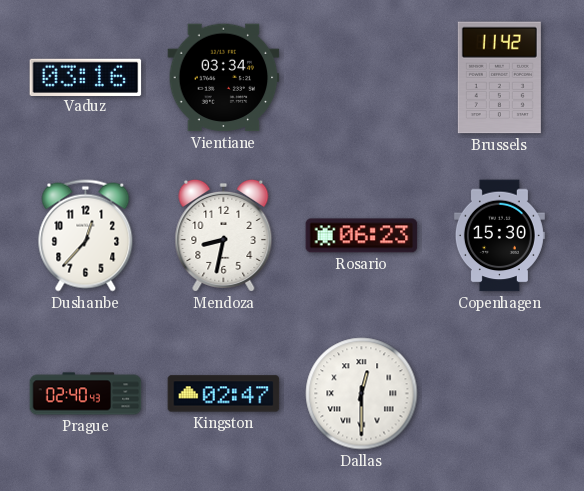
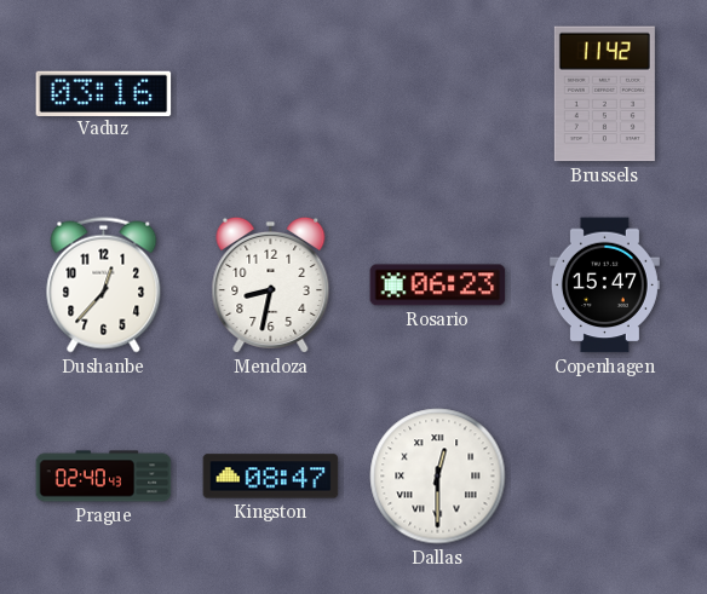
Vientiane: 03:34 -> none (224, 78)
Copenhagen: 15:30 -> 15:47 (604, 286)
Kingston: 02:47 -> 08:47 (271, 477)
